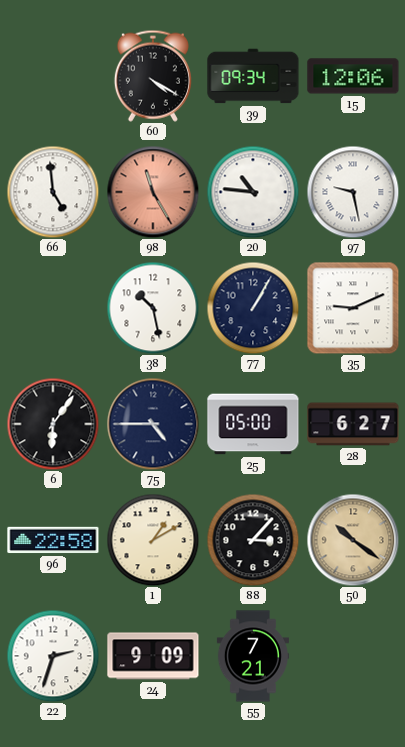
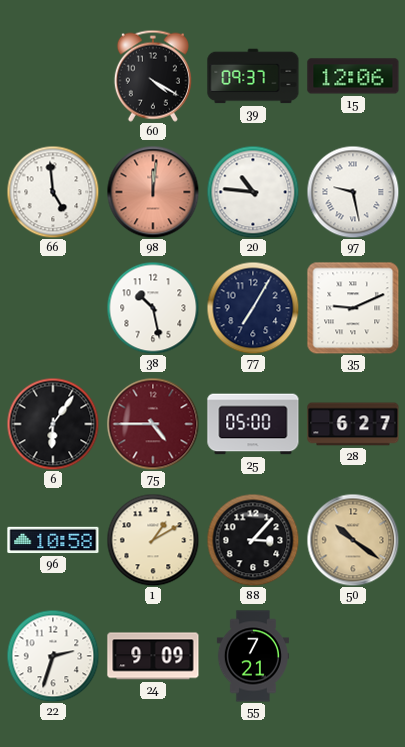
39: 09:34 -> 09:37 (253, 76)
98: 11:25 -> 12:01 (153, 192)
77: 1:05 -> 7:05 (253, 308)
75 dial: navy -> burgundy (153, 424)
96: 22:58 -> 10:58 (53, 540)
